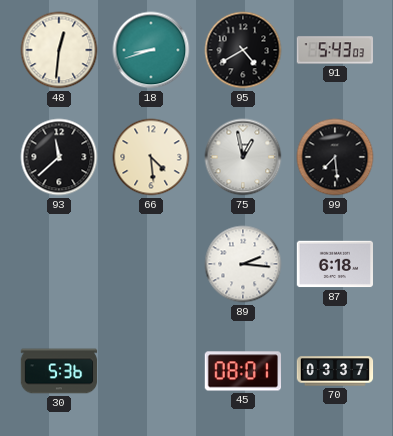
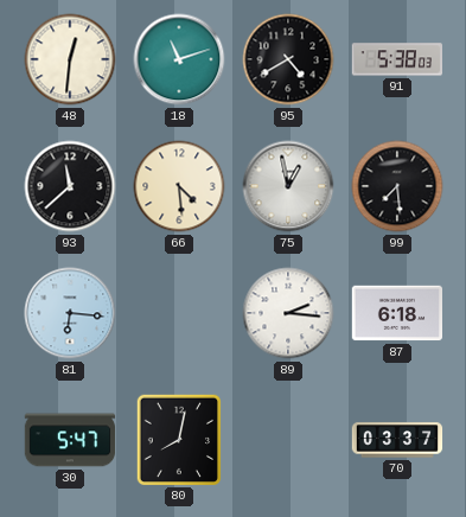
18: 8:42 -> 11:12 (179, 59)
91: 5:43 -> 5:38 (396, 59)
81: none -> 6:16 (70, 313)
30: 5:36 -> 5:47 (70, 440)
80: none -> 8:02 (178, 439)
45: 08:01 -> none (242, 371)
